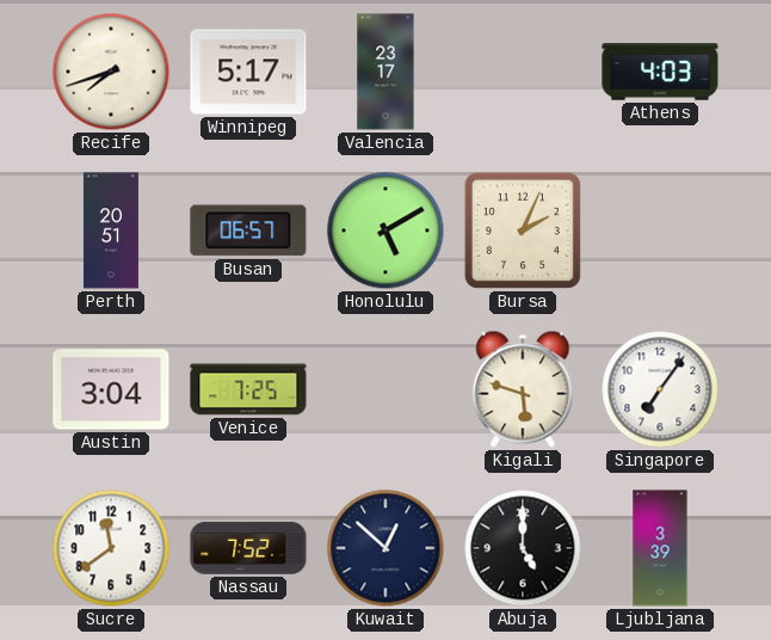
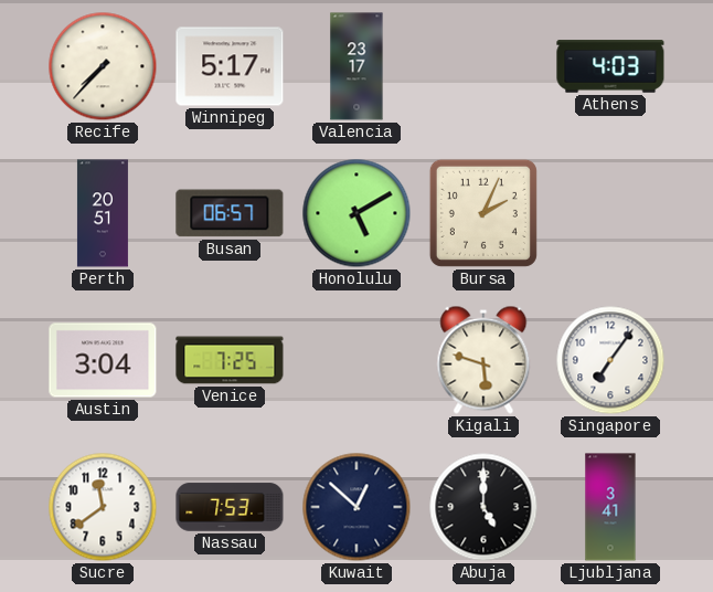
Recife: 7:42 -> 7:37 (103, 66)
Nassau: 7:52 -> 7:53 (230, 507)
Ljubljana: 3:39 -> 3:41 (610, 507)
